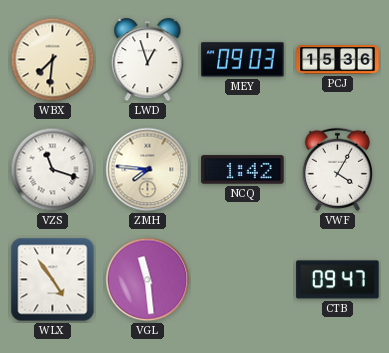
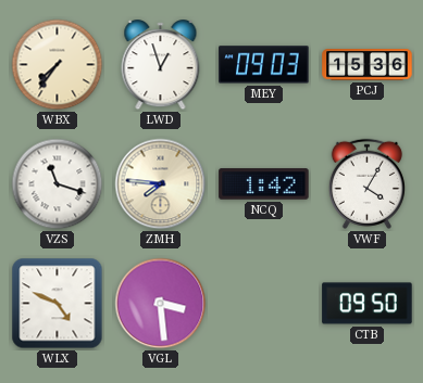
WBX: 7:31 -> 7:36 (58, 65)
WLX: 4:54 -> 4:49 (58, 304)
VGL: 11:29 -> 3:29 (161, 304)
CTB: 09:47 -> 09:50 (368, 304)
